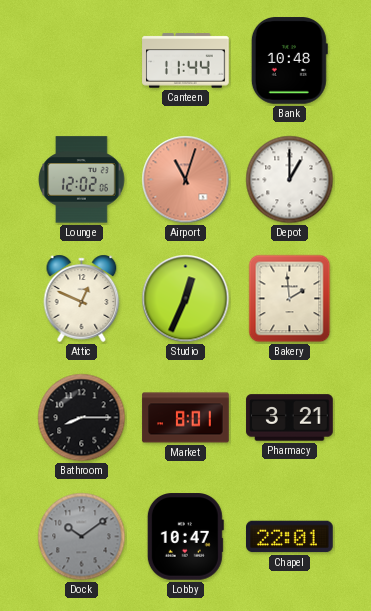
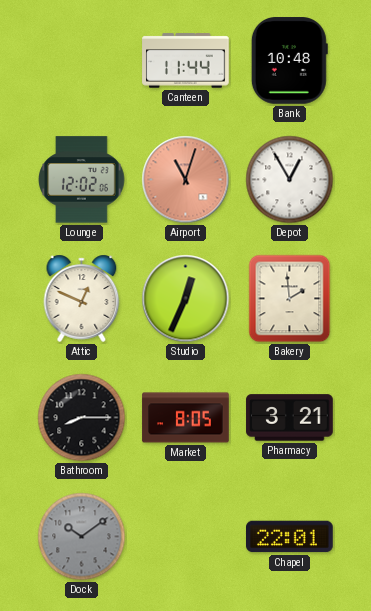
Depot: 1:00 -> 12:55 (290, 180)
Market: 8:01 -> 8:05 (186, 418)
Lobby: 10:47 -> none (185, 537)
